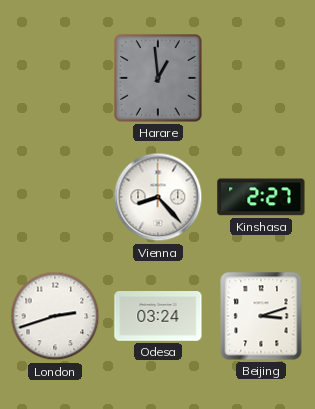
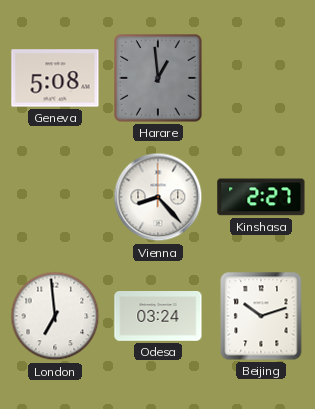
Geneva: none -> 5:08 (55, 78)
London: 2:42 -> 6:59 (55, 316)
Beijing: 3:12 -> 10:12 (261, 316)
